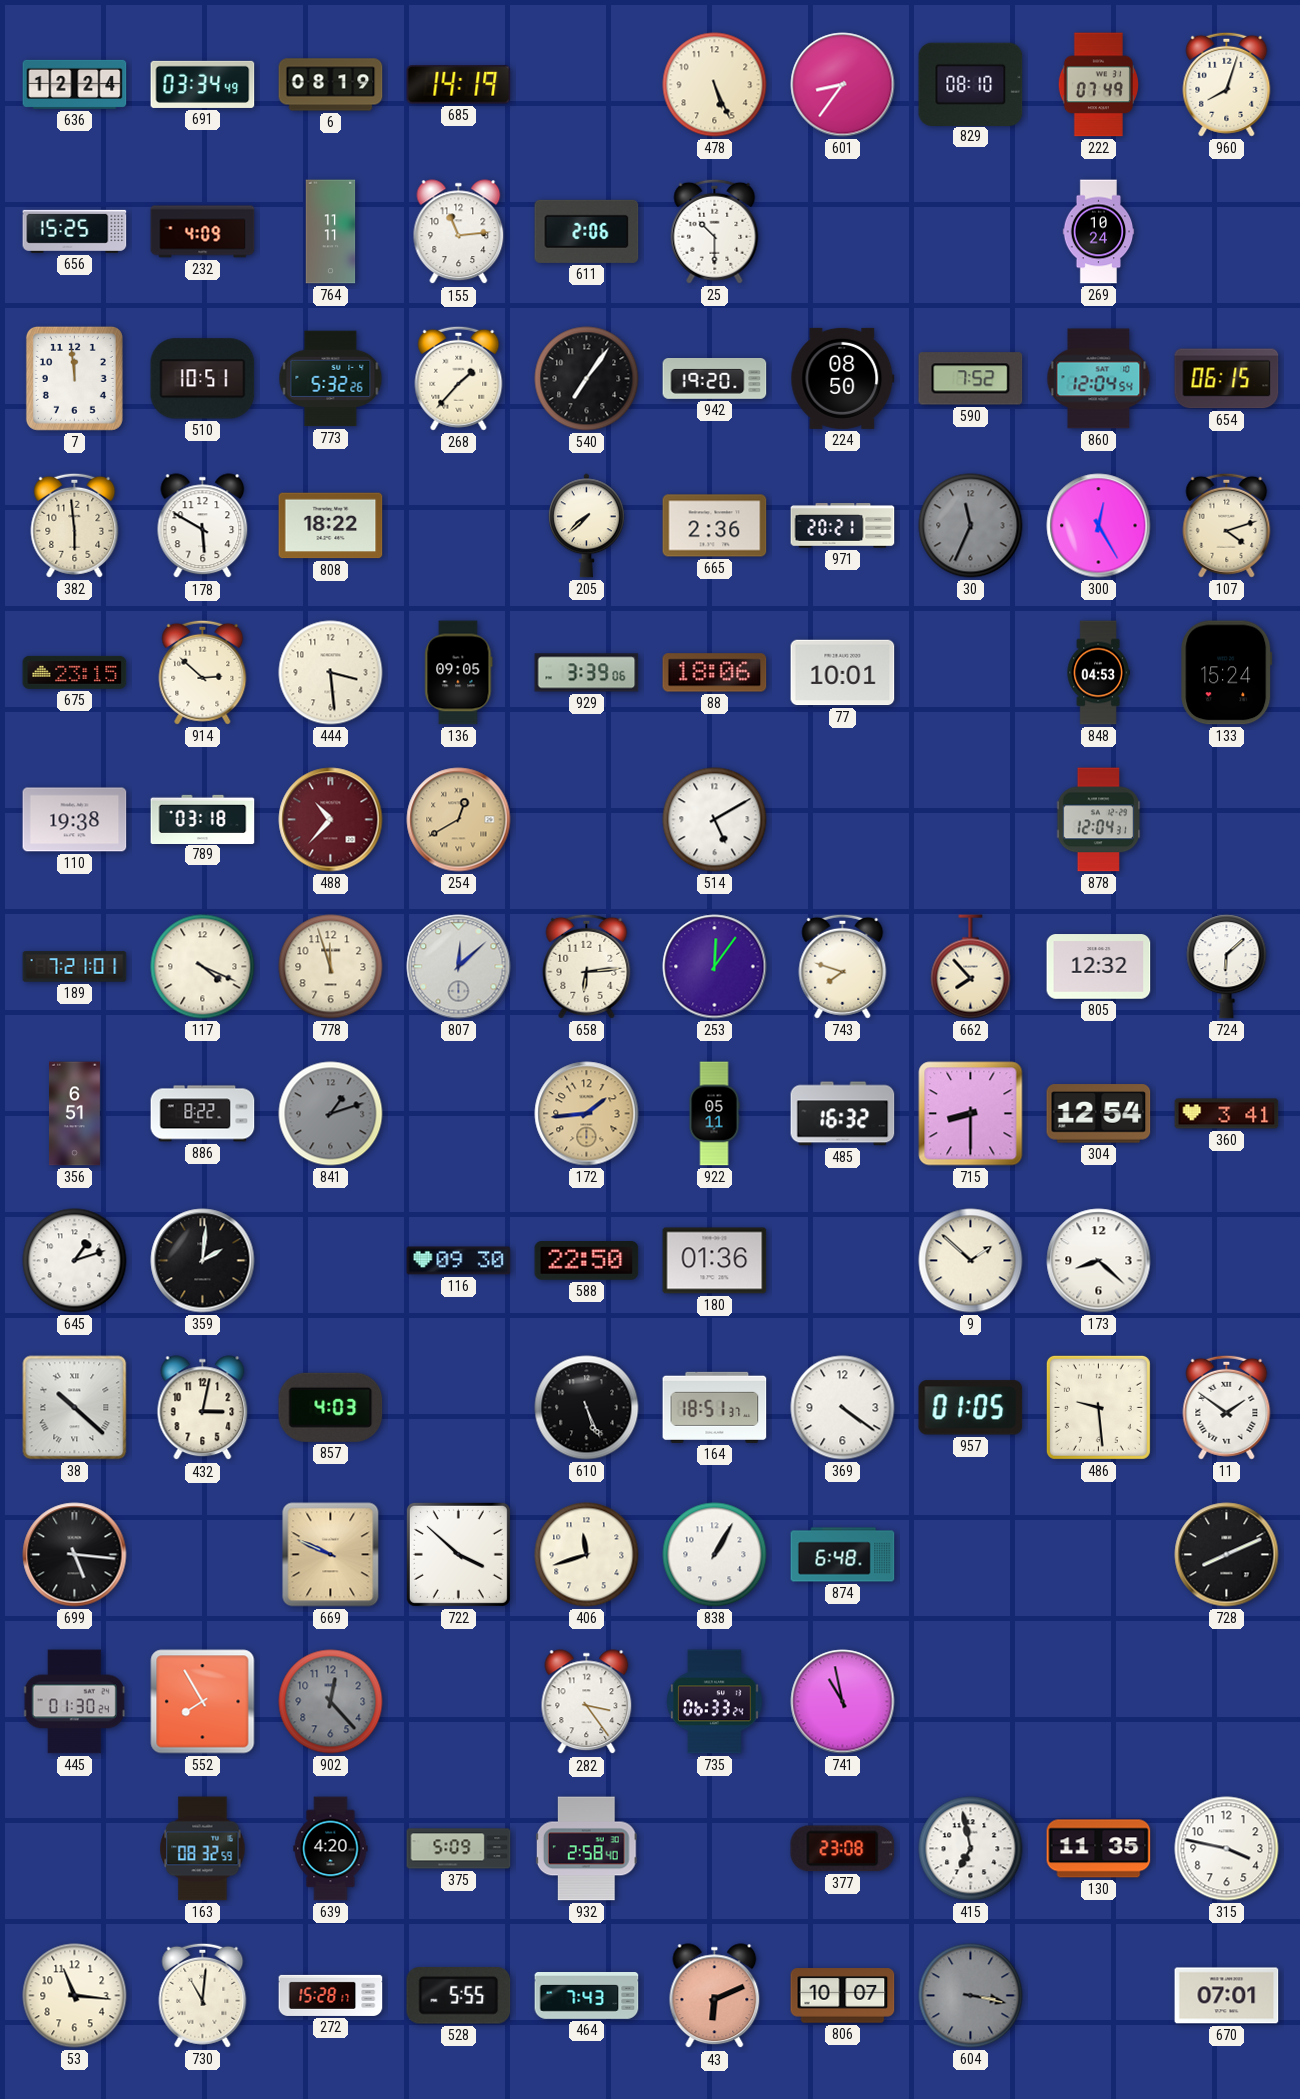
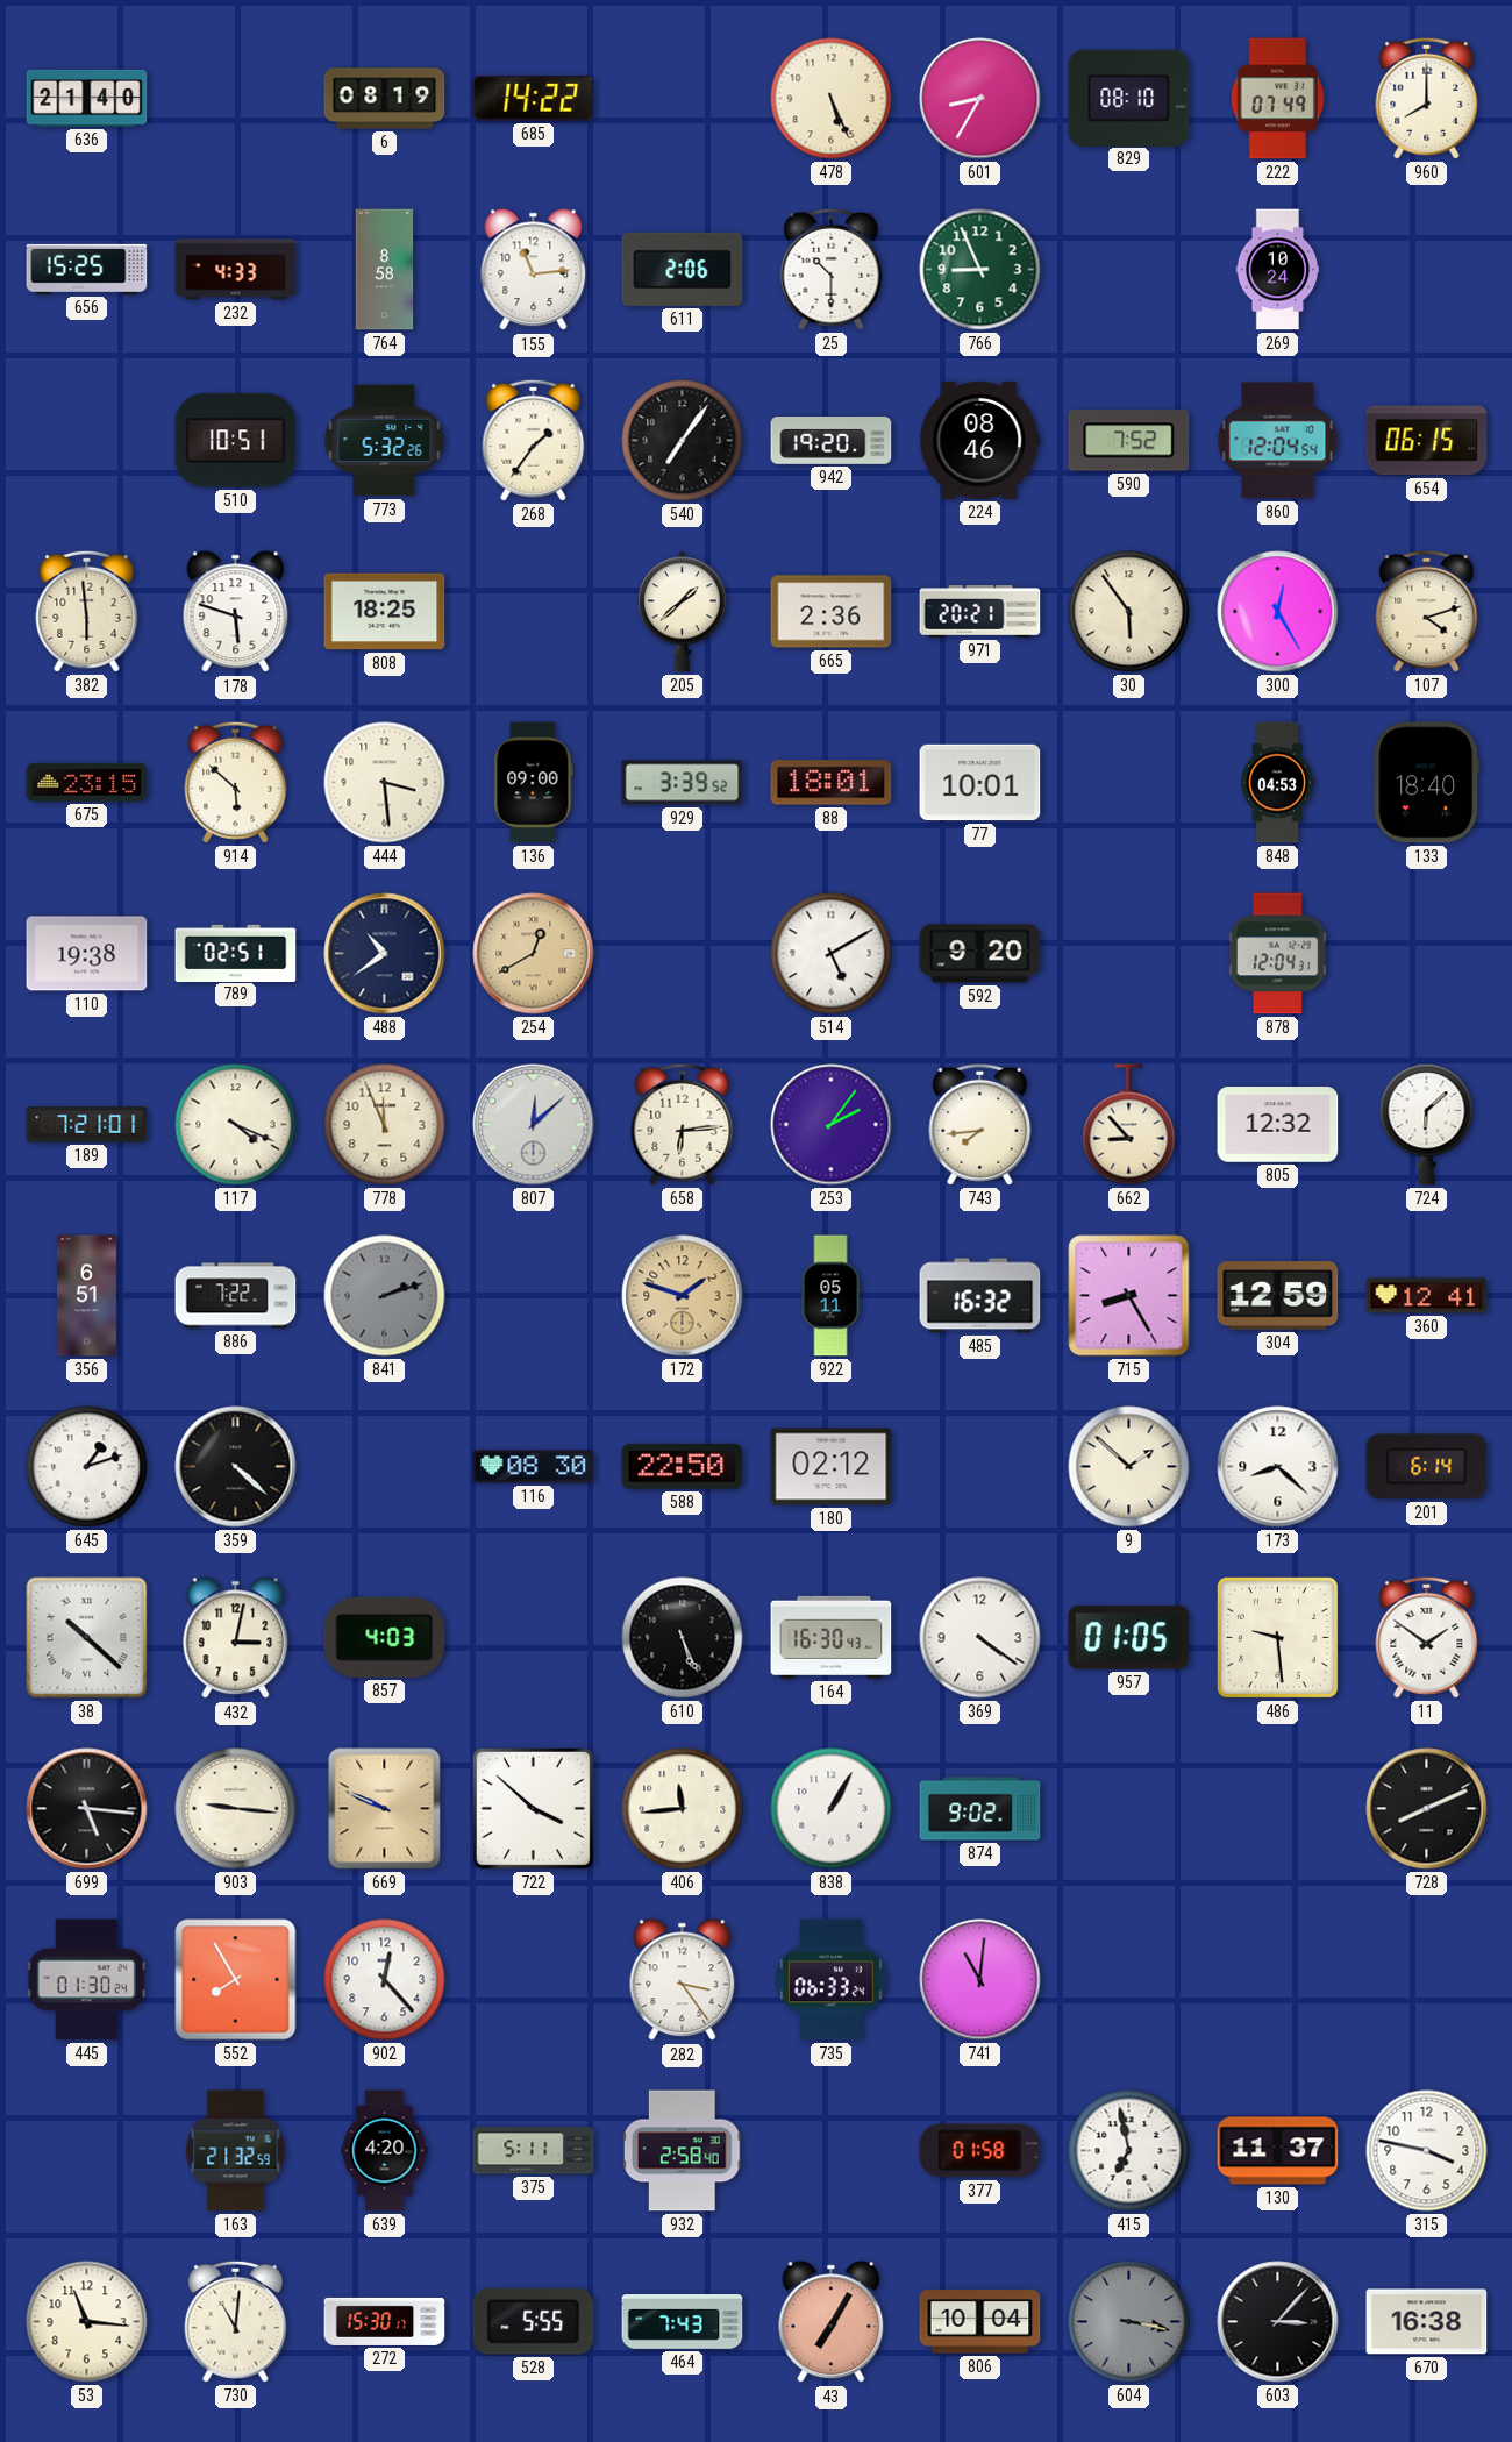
636: 12:24 -> 21:40 (87, 98)
691: 03:34 -> none (203, 84)
685: 14:19 -> 14:22 (534, 99)
601: 8:36 -> 8:35 (980, 99)
960: 8:03 -> 8:00 (1427, 98)
232: 4:09 -> 4:33 (236, 270)
764: 11:11 -> 8:58 (385, 270)
766: none -> 8:56 (980, 270)
7: 11:59 -> none (74, 378)
268: 1:37 -> 1:36 (534, 440)
224: 08:50 -> 08:46 (980, 440)
178: 5:50 -> 5:48 (236, 612)
808: 18:22 -> 18:25 (385, 612)
205: 7:38 -> 1:38 (682, 612)
30: 11:34 -> 5:54 (1129, 612)
30 dial: grey -> cream (1129, 612)
914: 2:52 -> 5:52 (236, 782)
136: 09:05 -> 09:00 (534, 783)
929: 3:39:06 -> 3:39:52 (683, 783)
88: 18:06 -> 18:01 (832, 783)
133: 15:24 -> 18:40 (1427, 783)
789: 03:18 -> 02:51 (236, 953)
488: 10:37 -> 10:39 (385, 954)
488 dial: burgundy -> navy (385, 954)
592: none -> 9:20 (980, 954)
778: 11:57 -> 11:56 (385, 1125)
253: 12:06 -> 2:06 (832, 1125)
743: 7:48 -> 7:44 (980, 1124)
662: 7:53 -> 8:53 (1129, 1125)
886: 8:22 -> 7:22 (236, 1296)
841: 1:12 -> 2:12 (385, 1296)
172: 1:44 -> 1:48 (683, 1296)
715: 8:30 -> 8:25 (1129, 1296)
304: 12:54 -> 12:59 (1278, 1296)
360: 3:41 -> 12:41 (1427, 1296)
359: 2:01 -> 4:22 (236, 1467)
116: 09:30 -> 08:30 (534, 1467)
180: 01:36 -> 02:12 (832, 1467)
201: none -> 6:14 (1427, 1467)
164: 18:51 -> 16:30 (832, 1637)
903: none -> 9:16 (236, 1809)
406: 11:42 -> 11:44 (683, 1809)
874: 6:48 -> 9:02 (980, 1809)
902 dial: grey -> white (385, 1980)
741: 10:58 -> 11:01 (980, 1980)
163: 08:32 -> 21:32 (236, 2151)
375: 5:09 -> 5:11 (534, 2151)
377: 23:08 -> 01:58 (980, 2151)
130: 11:35 -> 11:37 (1278, 2151)
272: 15:28 -> 15:30 (385, 2321)
43: 6:11 -> 7:05 (832, 2322)
806: 10:07 -> 10:04 (980, 2322)
603: none -> 3:07 (1278, 2322)
670: 07:01 -> 16:38 (1427, 2322)
